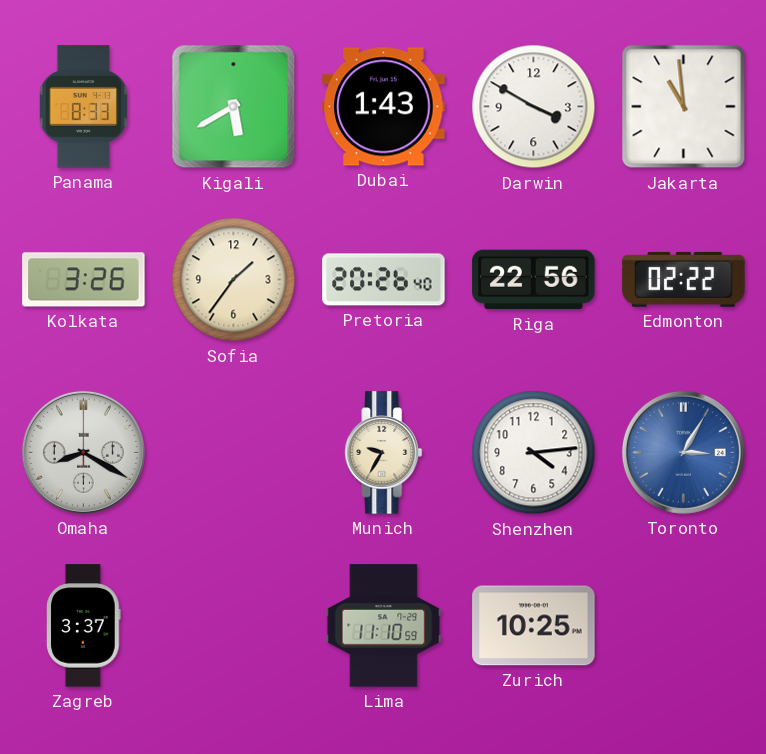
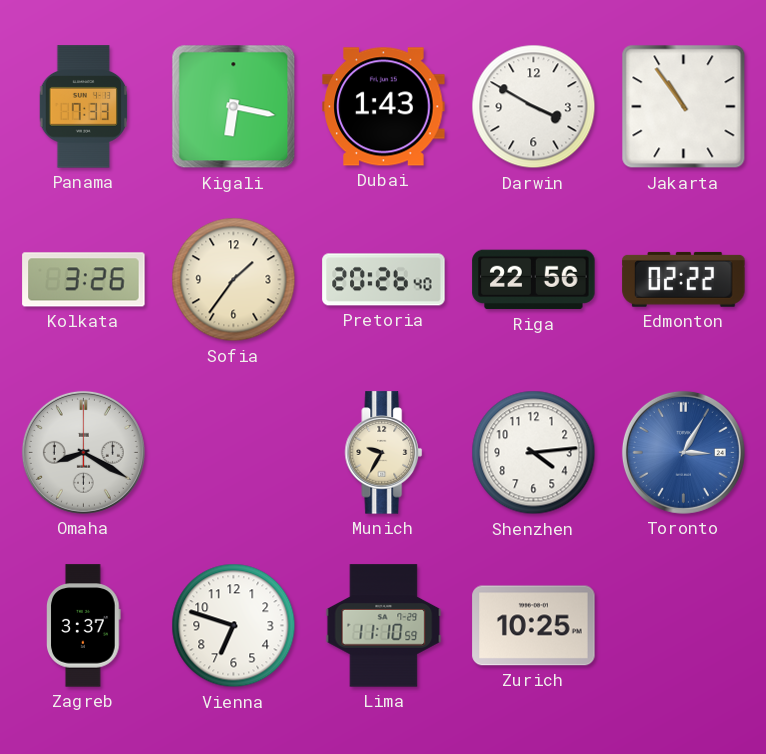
Panama: 8:33 -> 7:33 (84, 107)
Kigali: 5:40 -> 6:17 (234, 107)
Jakarta: 10:59 -> 10:54 (684, 107)
Vienna: none -> 6:48 (234, 626)
